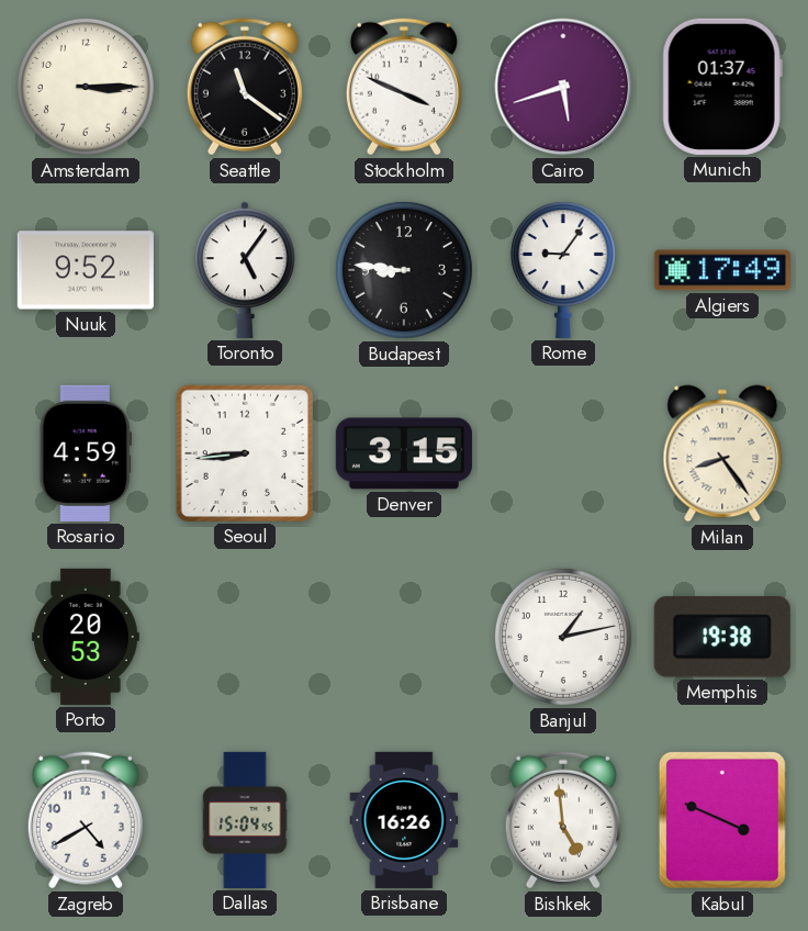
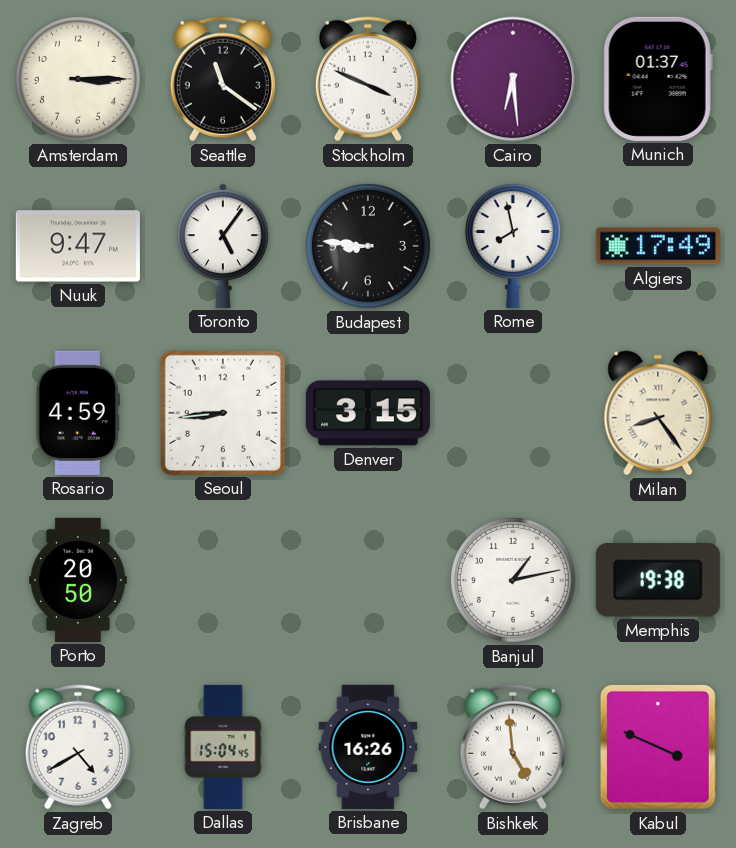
Cairo: 5:42 -> 6:29 (513, 79)
Nuuk: 9:52 -> 9:47 (78, 246)
Rome: 9:06 -> 7:58 (513, 246)
Porto: 20:53 -> 20:50 (79, 580)
